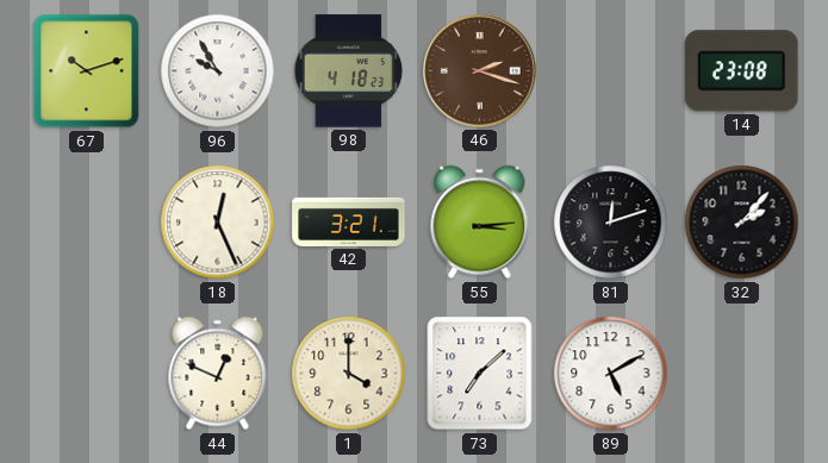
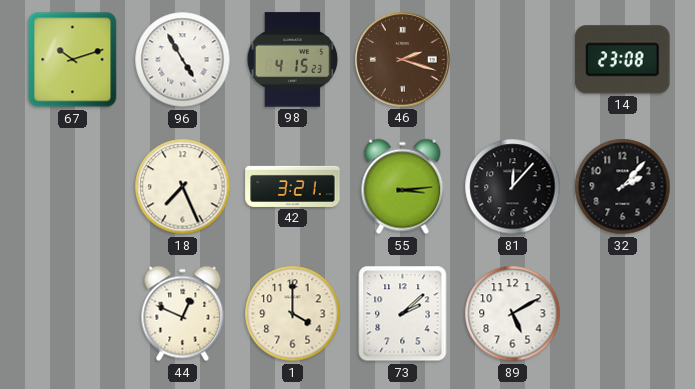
96: 9:55 -> 4:55 (183, 60)
98: 4:18 -> 4:15 (293, 60)
18: 12:26 -> 7:26 (183, 187)
81: 12:12 -> 12:07 (513, 187)
73: 7:08 -> 2:08 (403, 314)
